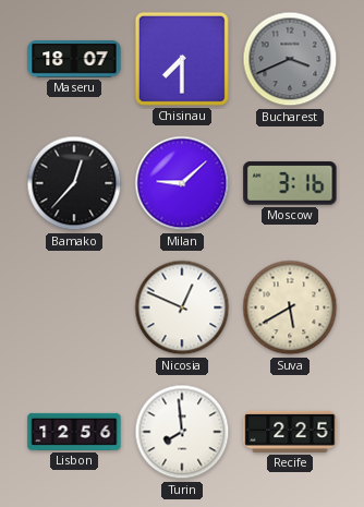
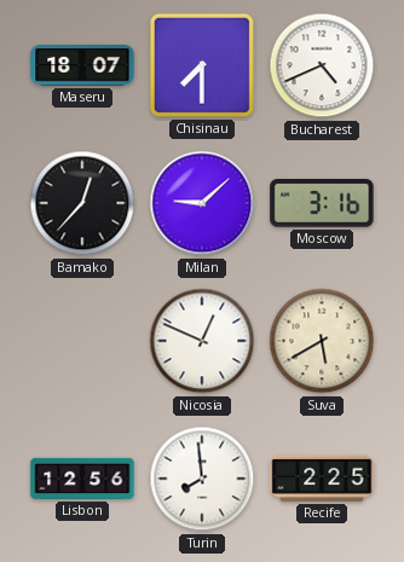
Bucharest: 3:41 -> 4:41 (322, 65)
Bucharest dial: grey -> white (322, 65)
